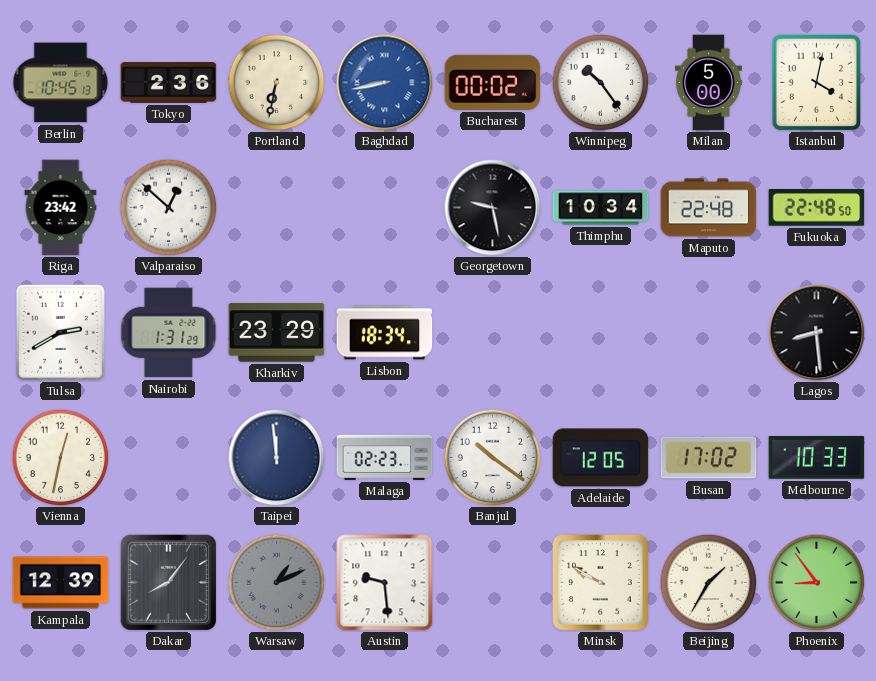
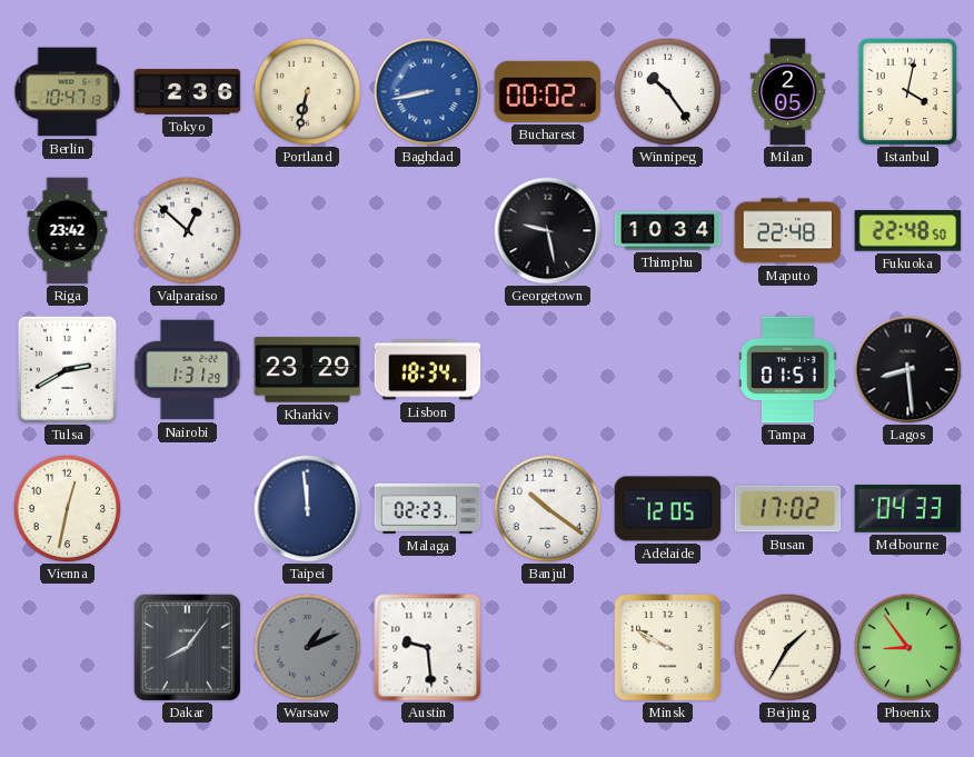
Berlin: 10:45 -> 10:47 (68, 92)
Milan: 5:00 -> 2:05 (788, 92)
Tampa: none -> 01:51 (787, 370)
Melbourne: 10:33 -> 04:33 (908, 509)
Kampala: 12:39 -> none (61, 583)
